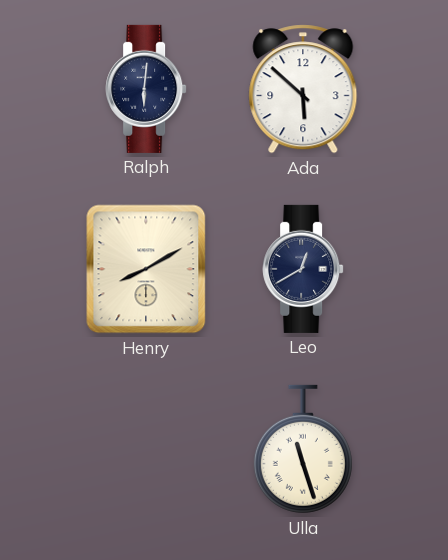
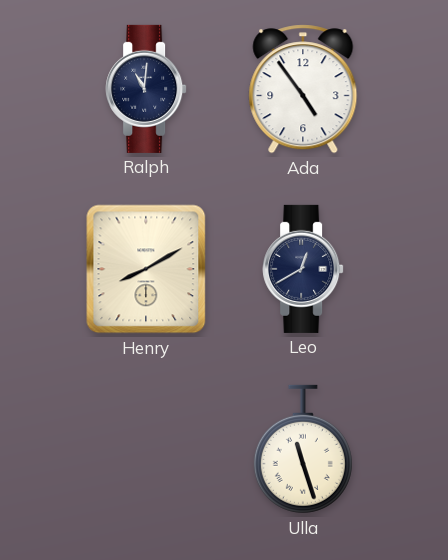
Ralph: 6:01 -> 11:01 (146, 89)
Ada: 5:52 -> 4:54 (303, 89)
